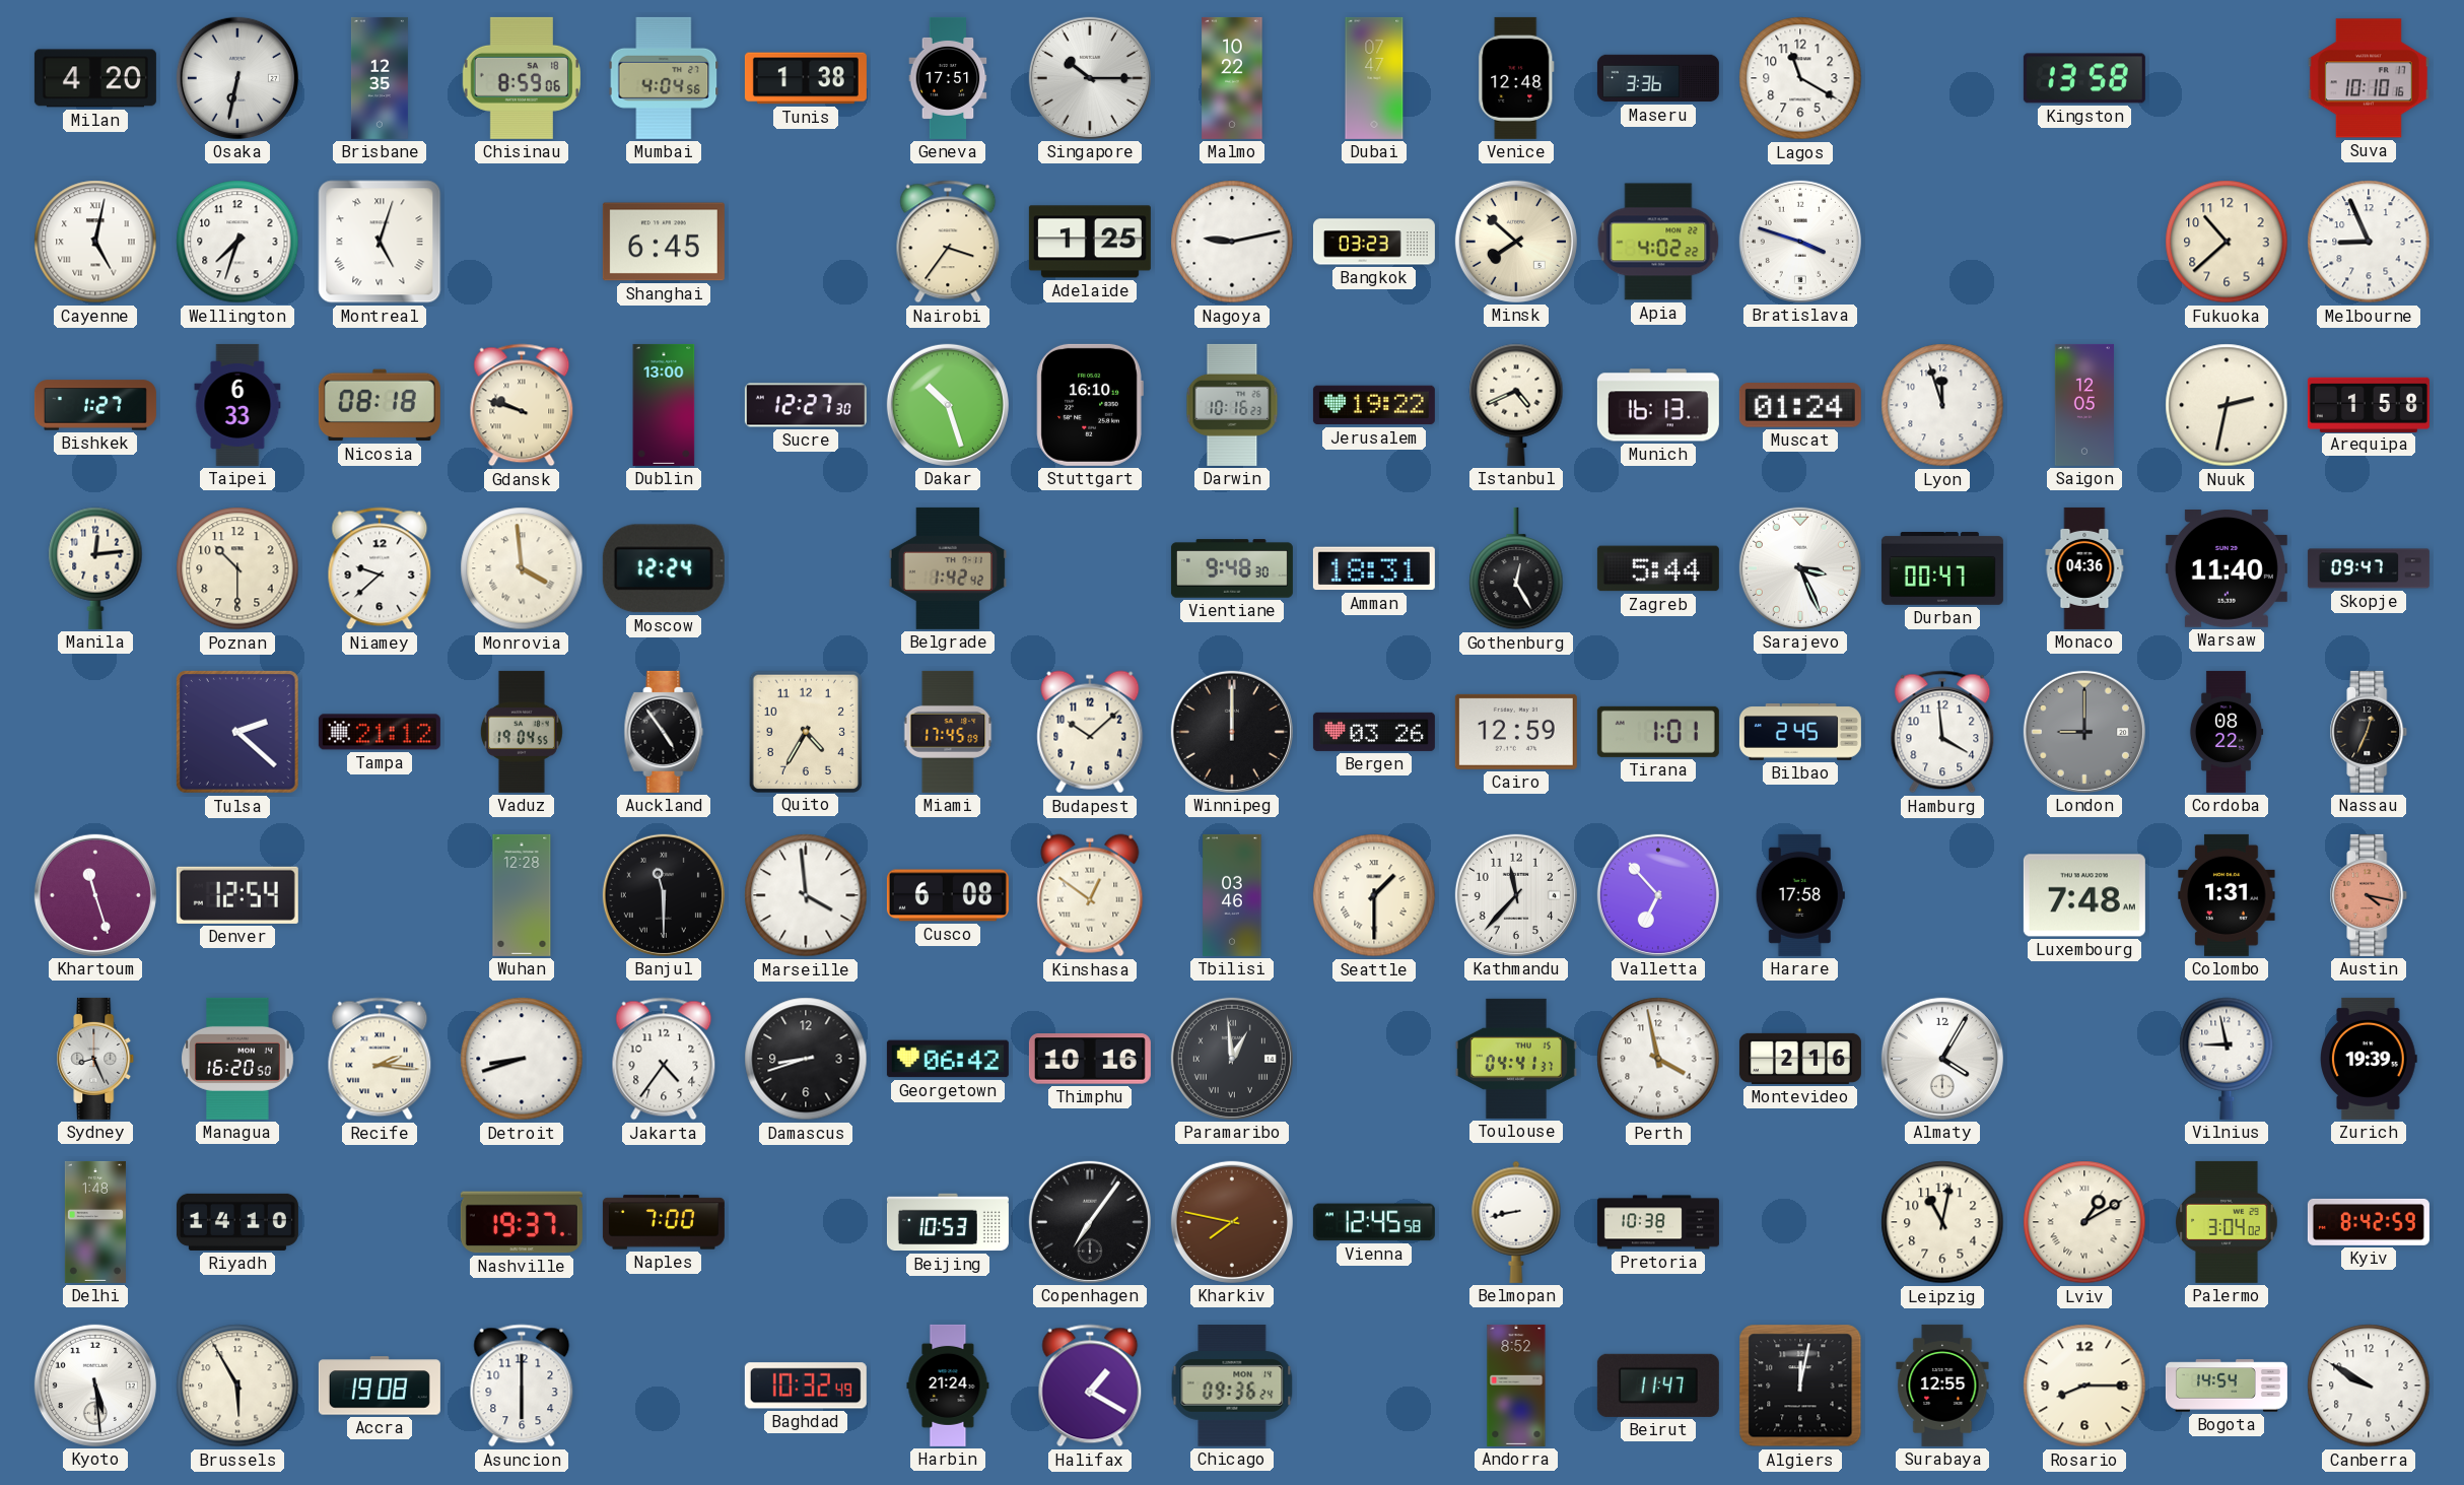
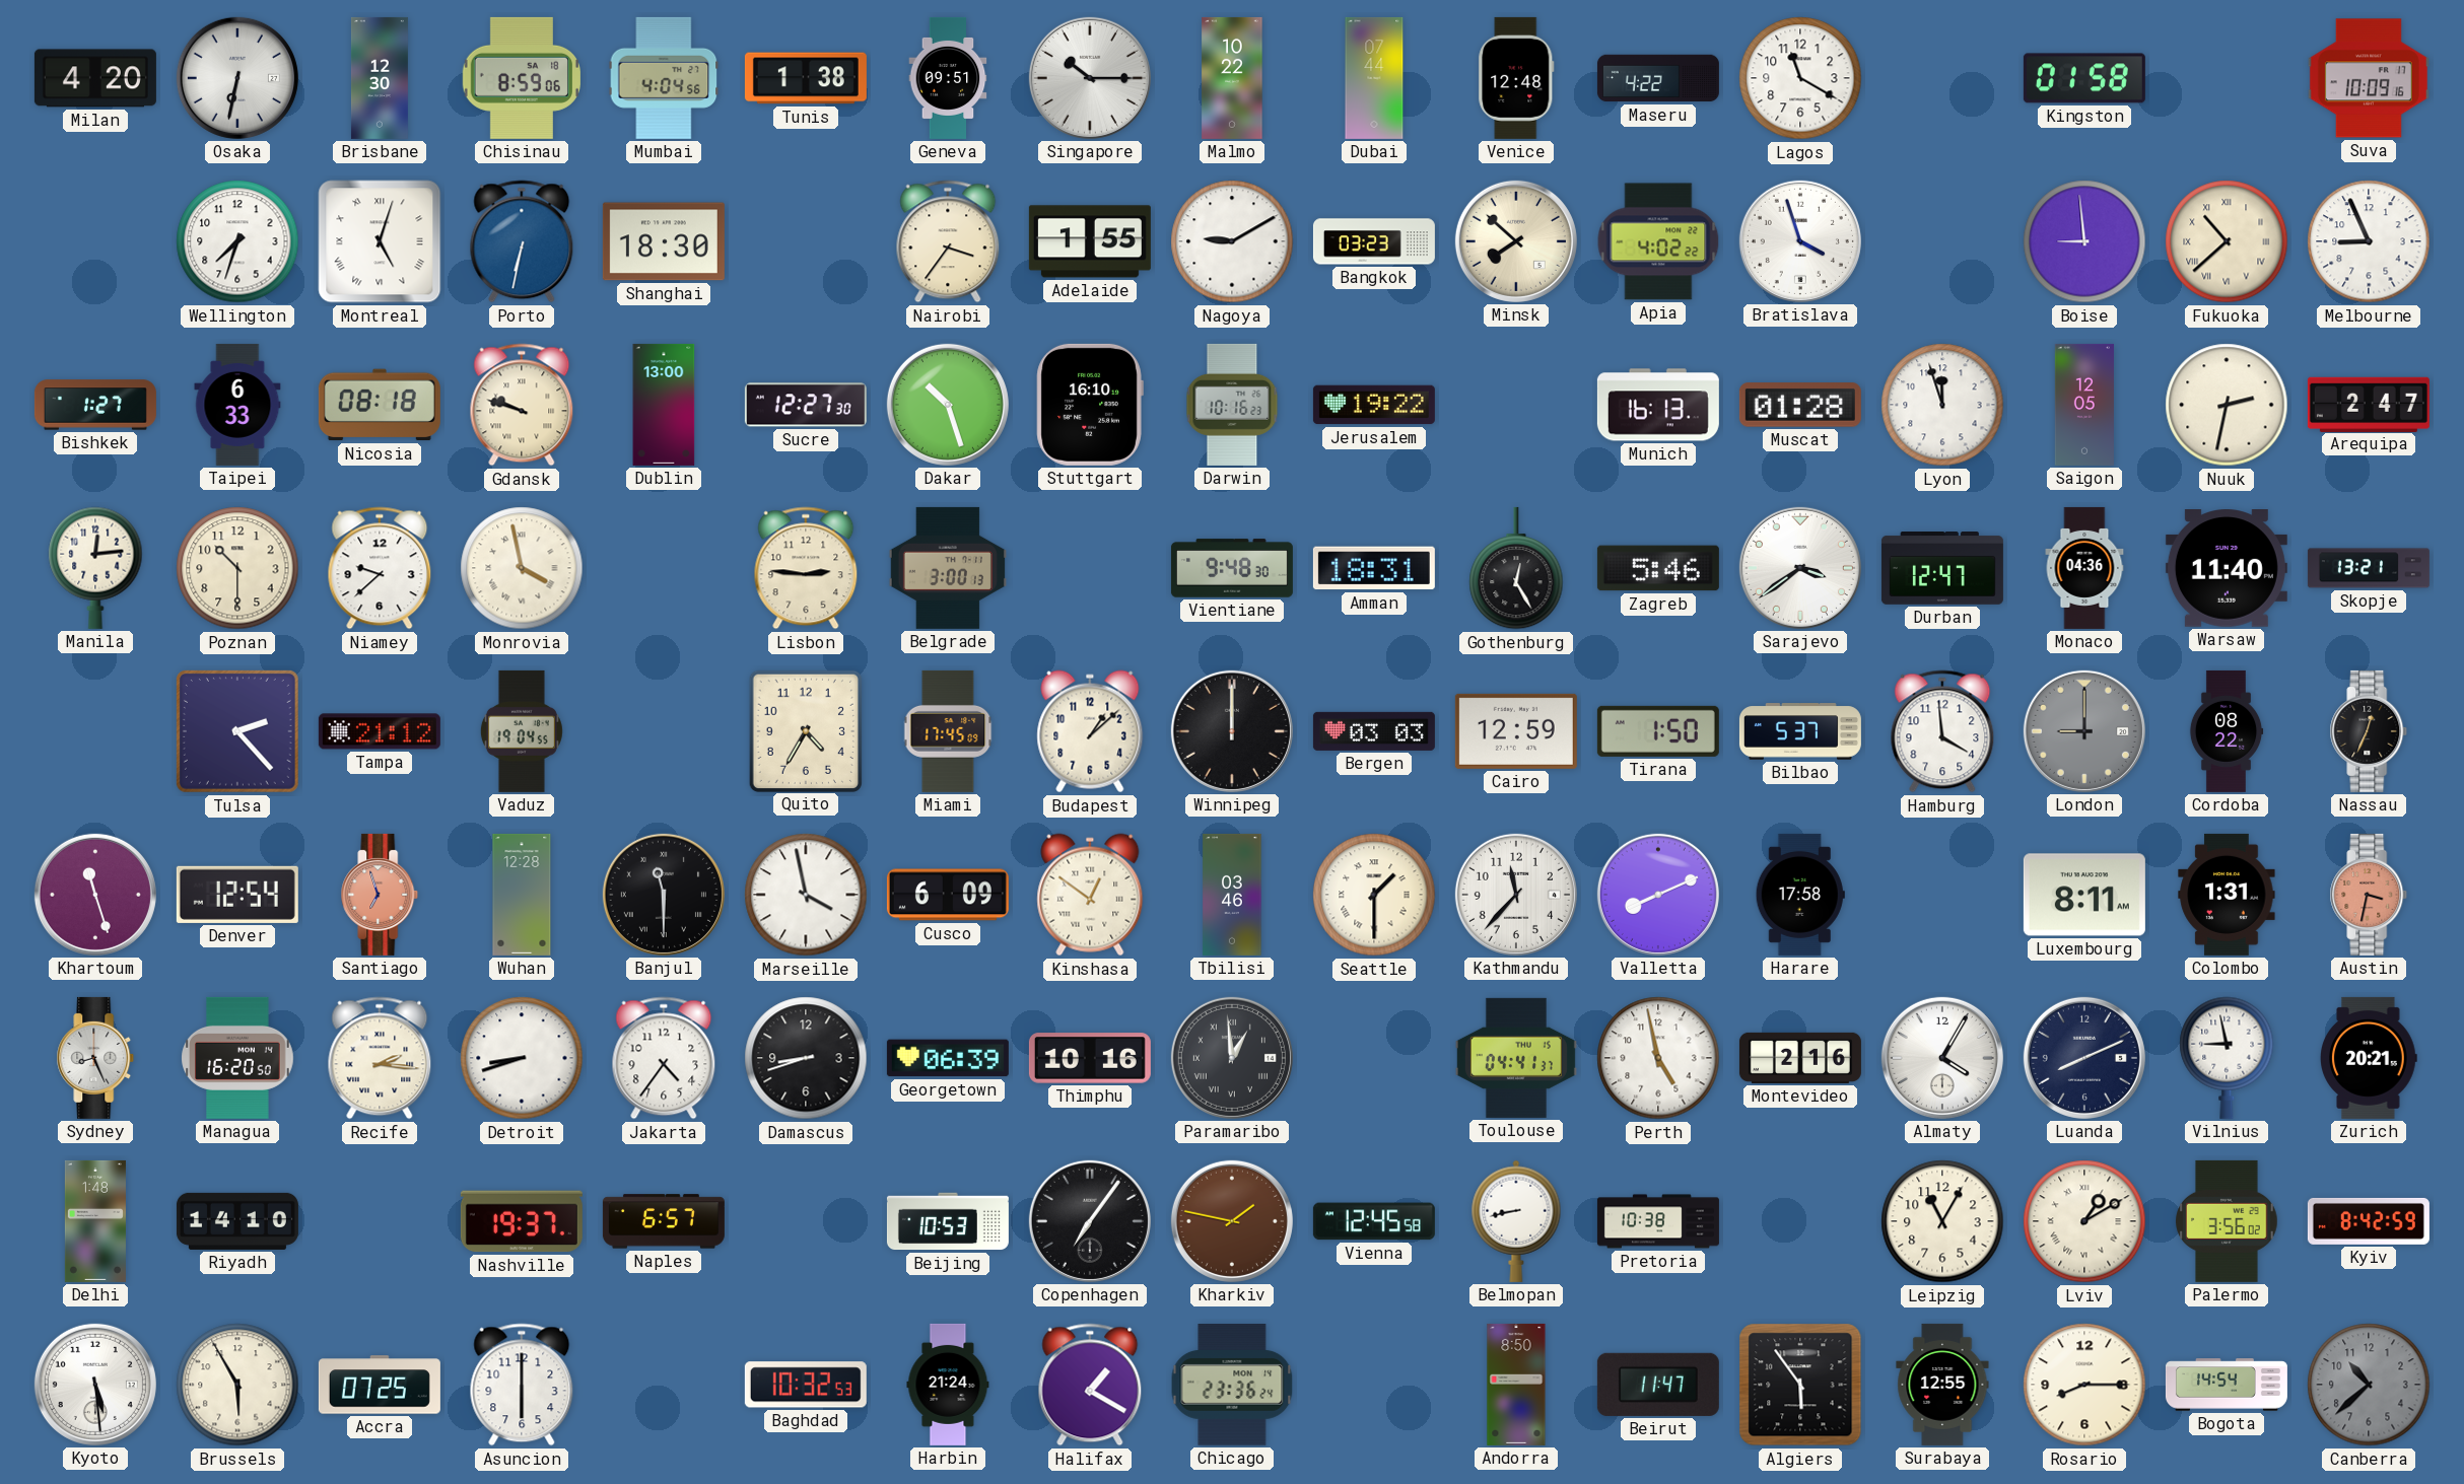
Brisbane: 12:35 -> 12:30 (380, 78)
Geneva: 17:51 -> 09:51 (948, 78)
Dubai: 07:47 -> 07:44 (1374, 78)
Maseru: 3:36 -> 4:22 (1658, 78)
Kingston: 13:58 -> 01:58 (2084, 78)
Suva: 10:10 -> 10:09 (2369, 78)
Cayenne: 5:02 -> none (95, 242)
Porto: none -> 6:32 (522, 241)
Shanghai: 6:45 -> 18:30 (664, 241)
Adelaide: 1:25 -> 1:55 (1090, 241)
Nagoya: 9:13 -> 9:10 (1232, 241)
Bratislava: 3:48 -> 3:57 (1800, 241)
Boise: none -> 8:59 (2084, 241)
Fukuoka numerals: Arabic -> Roman (2227, 241)
Istanbul: 4:41 -> none (1516, 405)
Muscat: 01:24 -> 01:28 (1800, 405)
Arequipa: 1:58 -> 2:47 (2369, 404)
Monrovia: 3:59 -> 3:58 (522, 568)
Moscow: 12:24 -> none (664, 568)
Lisbon: none -> 2:46 (806, 568)
Belgrade: 1:42 -> 3:00 (948, 568)
Zagreb: 5:44 -> 5:46 (1658, 568)
Sarajevo: 3:26 -> 3:39 (1800, 568)
Durban: 00:47 -> 12:47 (1942, 569)
Skopje: 09:47 -> 13:21 (2369, 568)
Tulsa: 2:22 -> 2:23 (238, 732)
Auckland: 4:54 -> none (664, 732)
Budapest: 10:08 -> 1:08 (1090, 731)
Bergen: 03:26 -> 03:03 (1374, 731)
Tirana: 1:01 -> 1:50 (1658, 731)
Bilbao: 2:45 -> 5:37 (1800, 731)
Santiago: none -> 6:57 (380, 895)
Marseille: 3:59 -> 3:58 (806, 895)
Cusco: 6:08 -> 6:09 (948, 895)
Valletta: 6:53 -> 8:11 (1658, 895)
Luxembourg: 7:48 -> 8:11 (2084, 895)
Austin: 4:17 -> 3:32 (2369, 895)
Georgetown: 06:42 -> 06:39 (948, 1058)
Perth: 3:58 -> 4:58 (1658, 1058)
Luanda: none -> 8:11 (2084, 1058)
Zurich: 19:39 -> 20:21 (2370, 1058)
Naples: 7:00 -> 6:57 (664, 1221)
Kharkiv: 7:47 -> 1:47 (1232, 1221)
Leipzig: 11:02 -> 11:05 (1942, 1221)
Palermo: 3:04 -> 3:56 (2227, 1221)
Accra: 19:08 -> 07:25 (380, 1385)
Baghdad: 10:32:49 -> 10:32:53 (806, 1385)
Chicago: 09:36 -> 23:36 (1232, 1385)
Andorra: 8:52 -> 8:50 (1516, 1385)
Algiers: 12:02 -> 5:54 (1800, 1385)
Canberra: 9:50 -> 10:38 (2369, 1385)
Canberra dial: white -> grey (2369, 1385)
